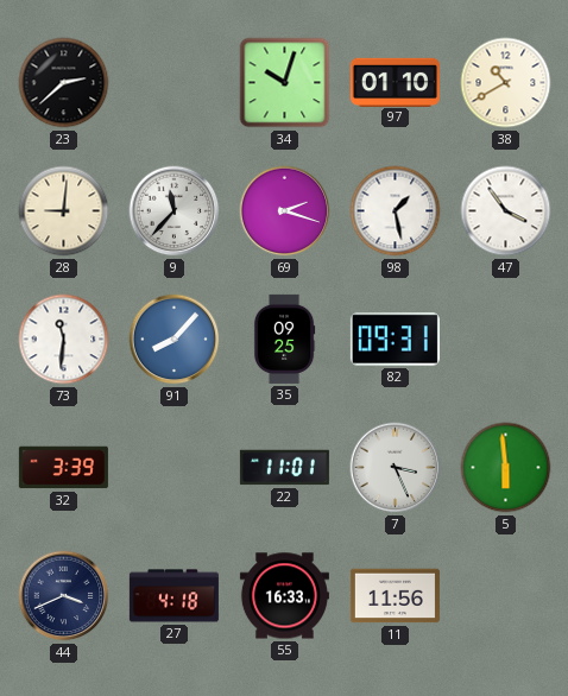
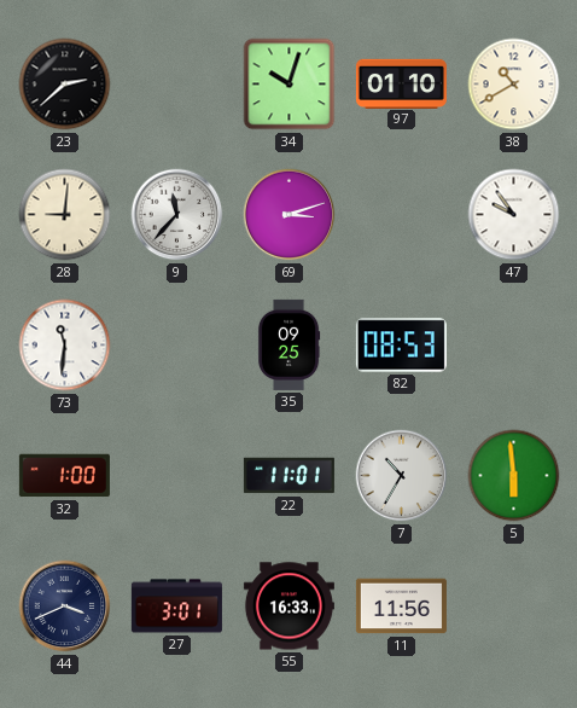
69: 2:18 -> 3:12 (290, 215)
98: 1:28 -> none (396, 211)
47: 3:54 -> 9:54 (514, 215)
91: 8:07 -> none (175, 340)
82: 09:31 -> 08:53 (401, 346)
32: 3:39 -> 1:00 (64, 476)
7: 3:26 -> 10:35 (402, 476)
27: 4:18 -> 3:01 (176, 607)
